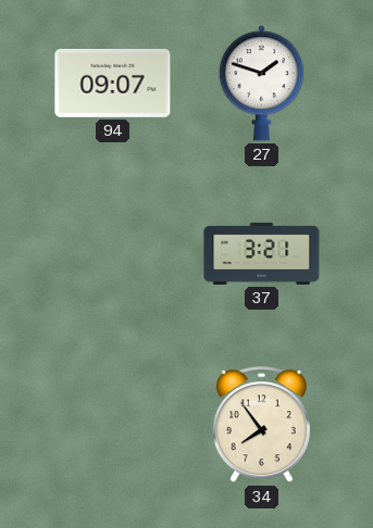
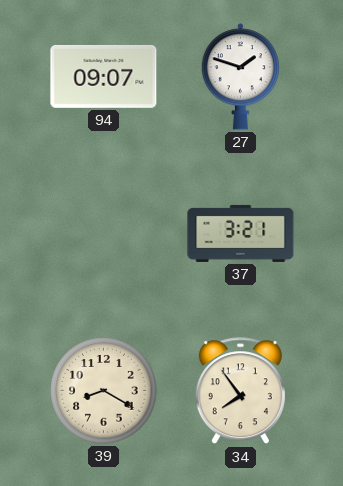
39: none -> 8:20 (104, 391)
